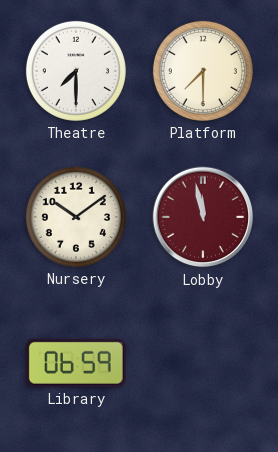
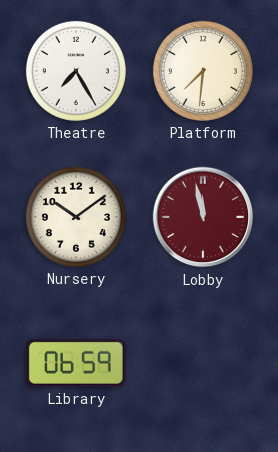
Theatre: 7:30 -> 7:25 (76, 71)
Platform: 7:30 -> 7:31 (203, 71)
